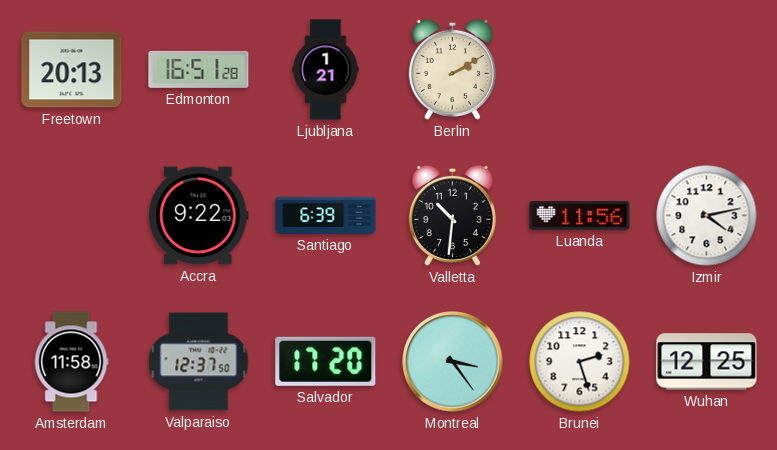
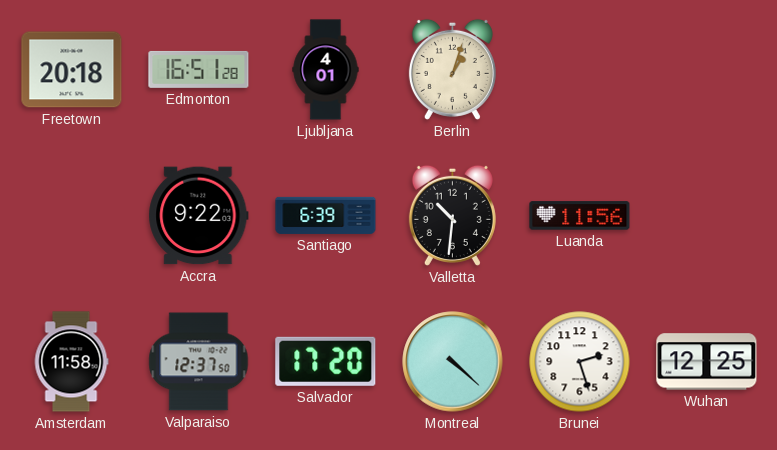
Freetown: 20:13 -> 20:18 (72, 70)
Ljubljana: 1:21 -> 4:01 (326, 70)
Berlin: 2:10 -> 1:03 (452, 69)
Izmir: 4:13 -> none (707, 216)
Montreal: 3:24 -> 4:22 (453, 362)
